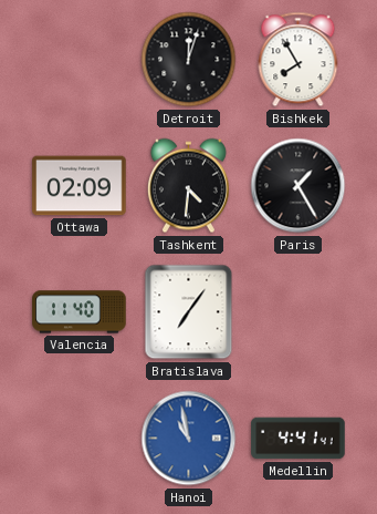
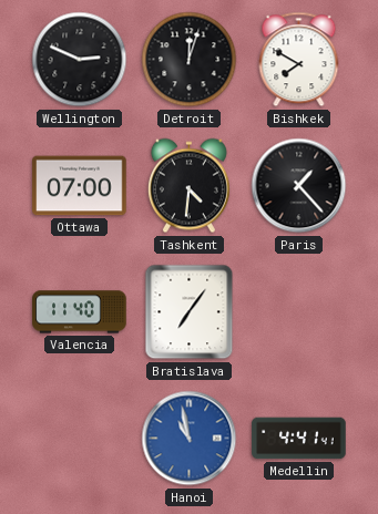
Wellington: none -> 2:49 (80, 60)
Bishkek: 7:55 -> 7:50 (299, 60)
Ottawa: 02:09 -> 07:00 (80, 186)
Paris: 1:25 -> 1:23 (299, 186)
